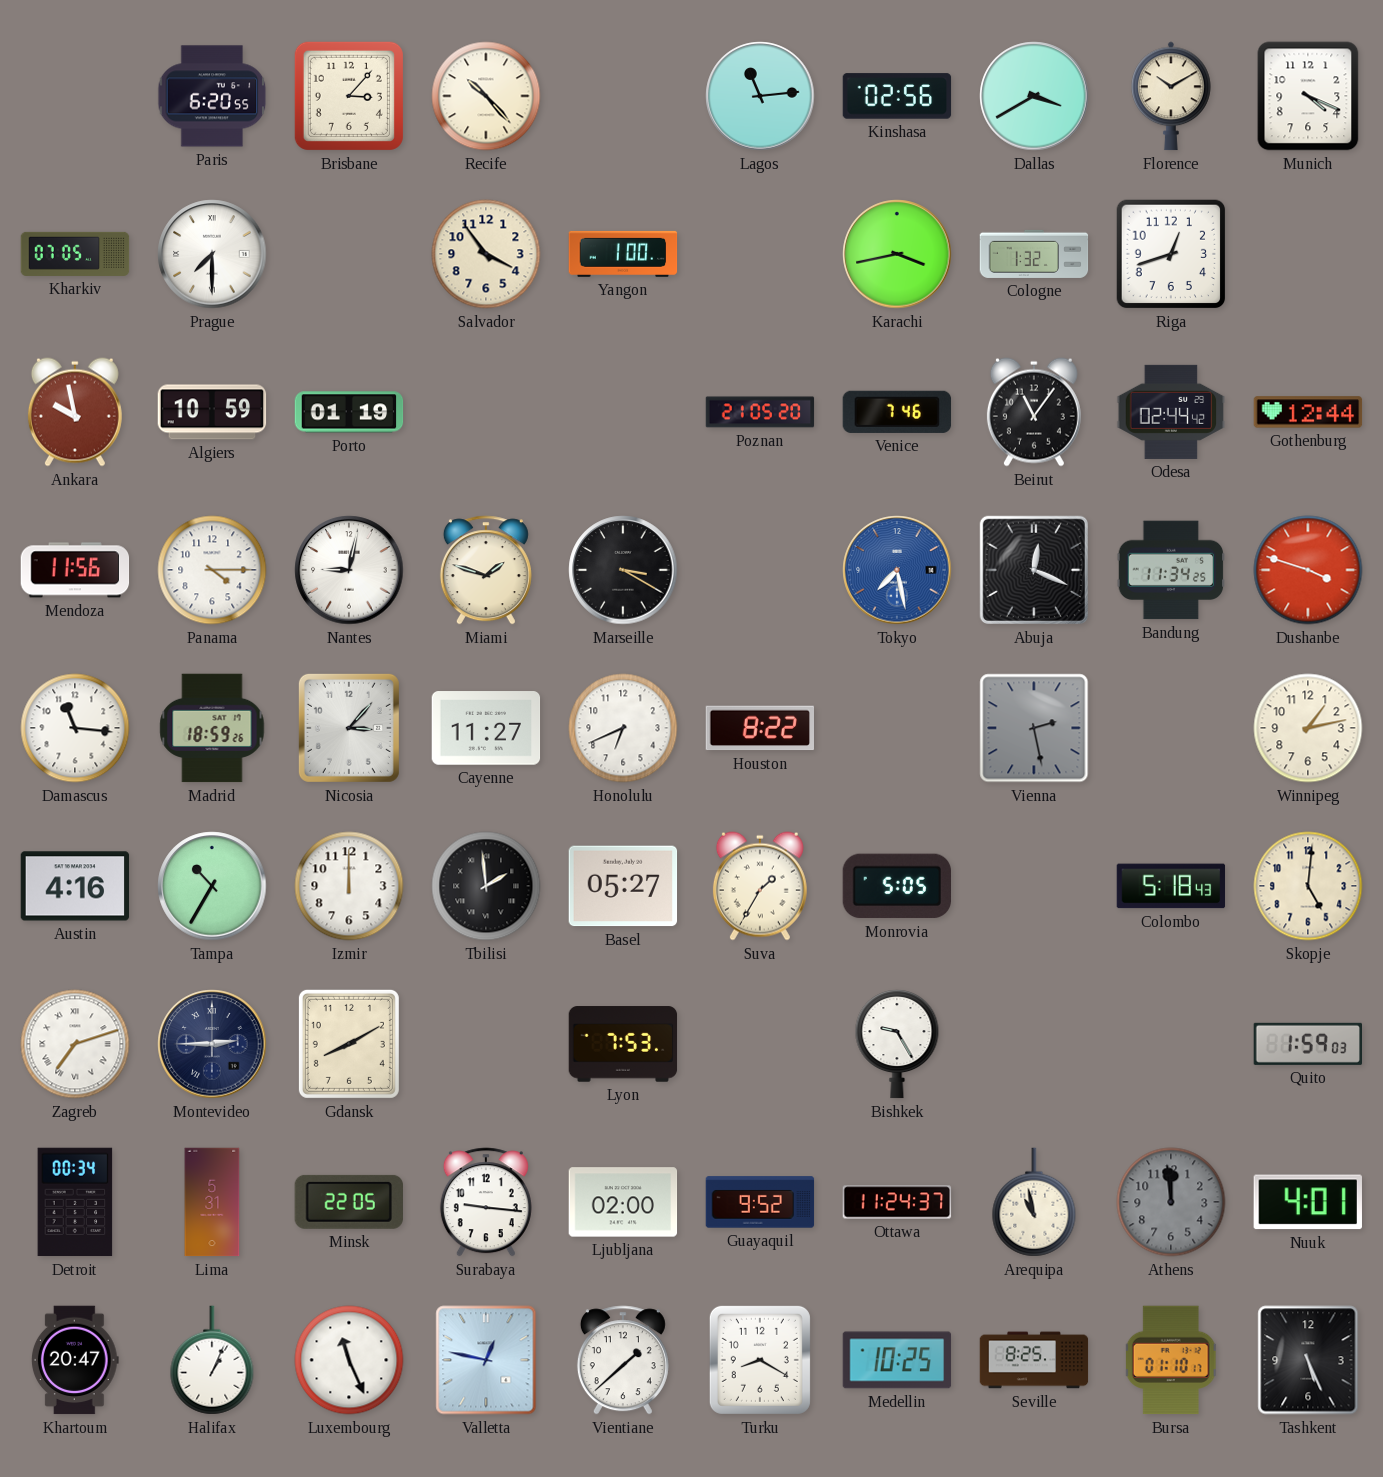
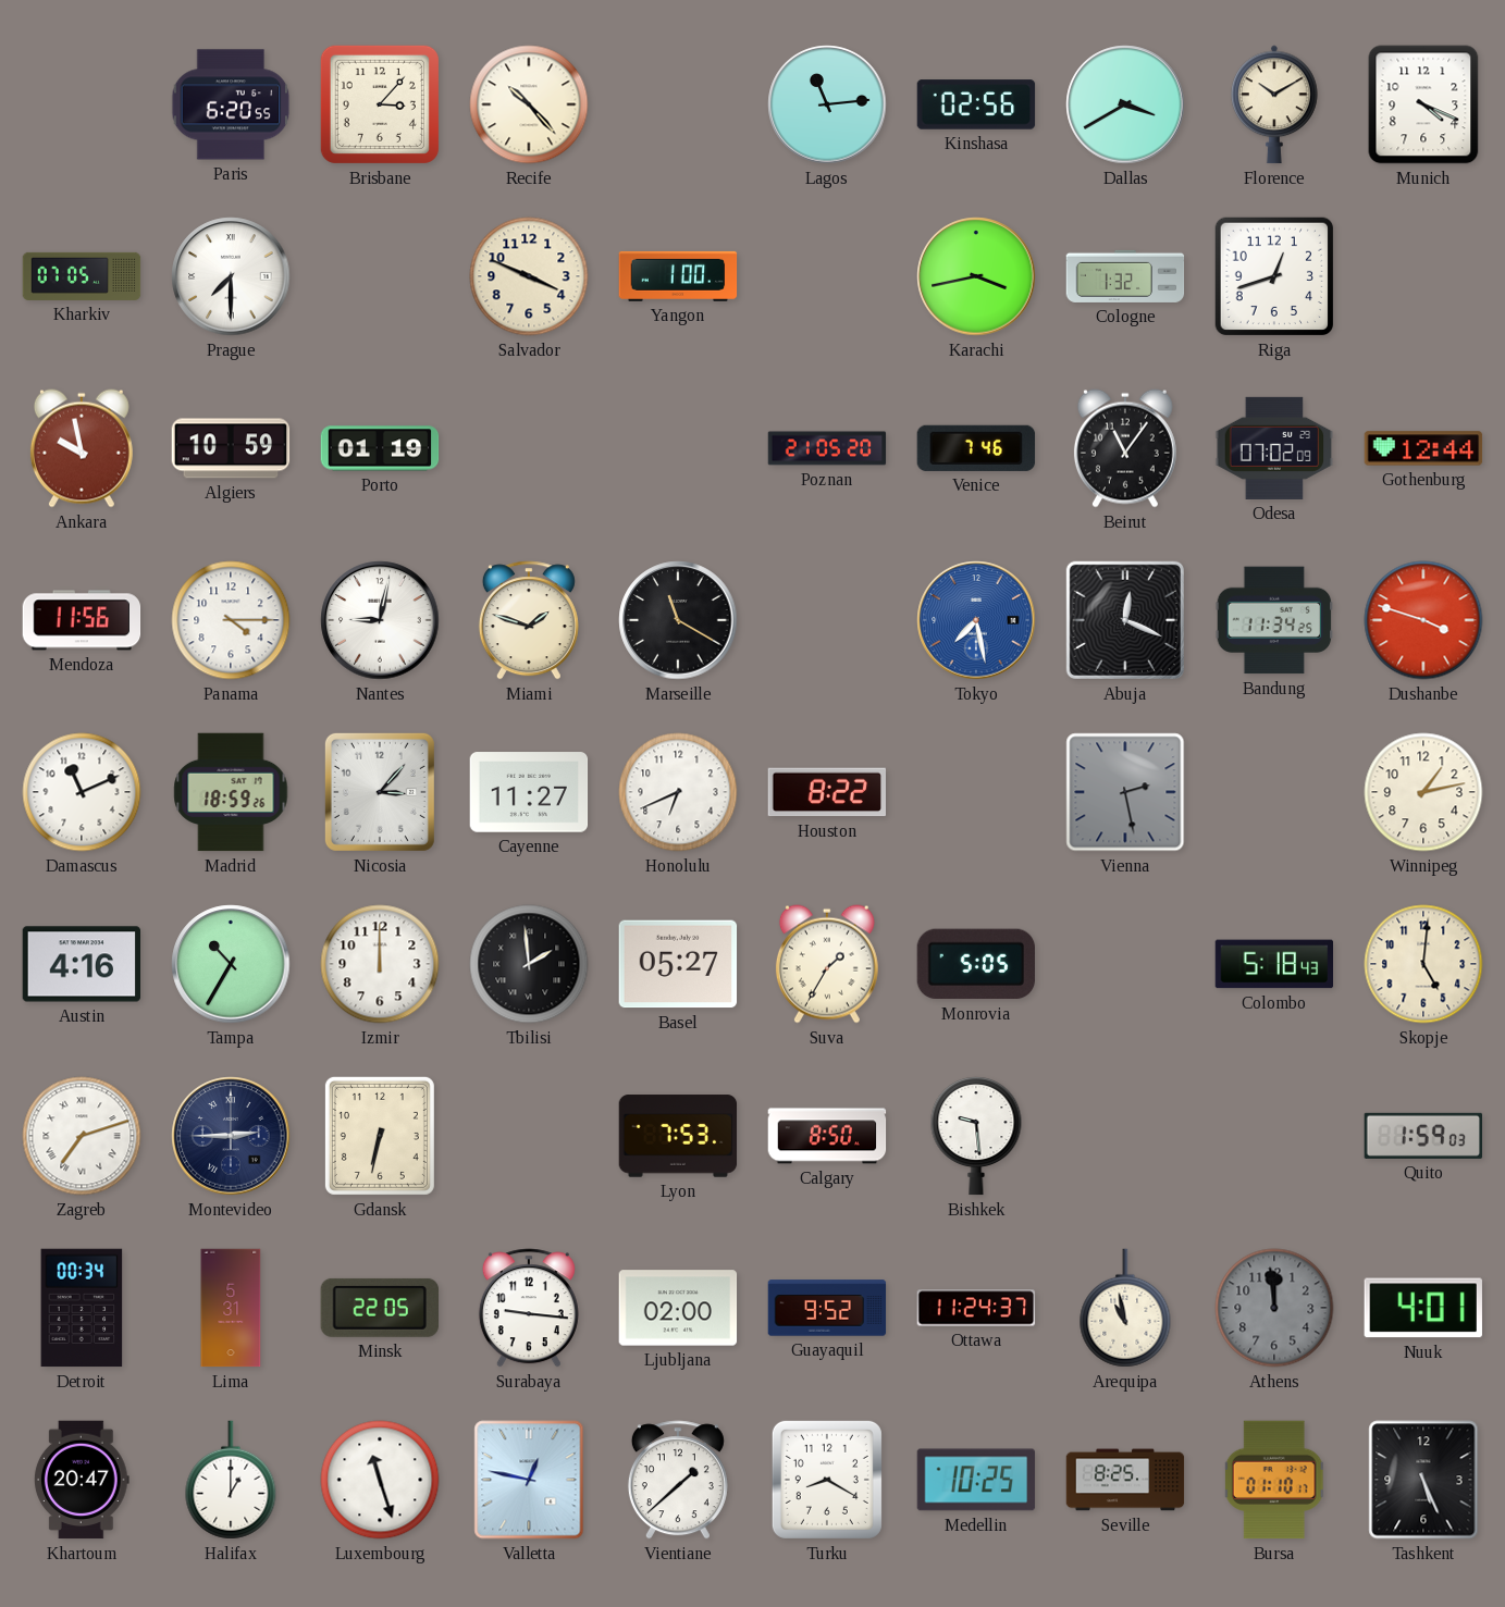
Salvador: 3:54 -> 3:49 (529, 276)
Odesa: 02:44 -> 07:02 (1274, 448)
Marseille: 3:20 -> 11:20 (678, 620)
Damascus: 11:16 -> 11:11 (82, 792)
Gdansk: 8:10 -> 6:32 (380, 1136)
Calgary: none -> 8:50 (827, 1136)
Bishkek: 9:25 -> 9:29 (976, 1136)
Halifax: 1:04 -> 1:00 (231, 1480)
Luxembourg: 11:26 -> 11:27 (380, 1480)
